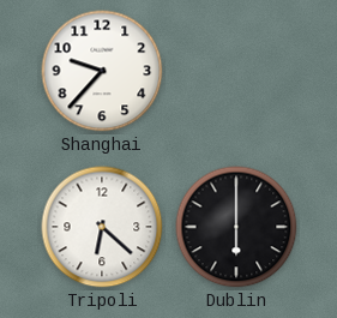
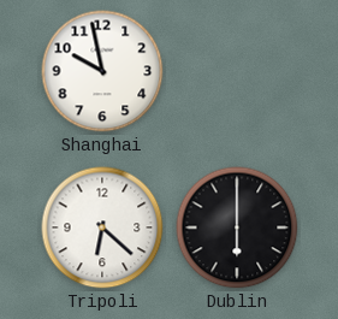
Shanghai: 9:37 -> 9:58 (102, 71)
